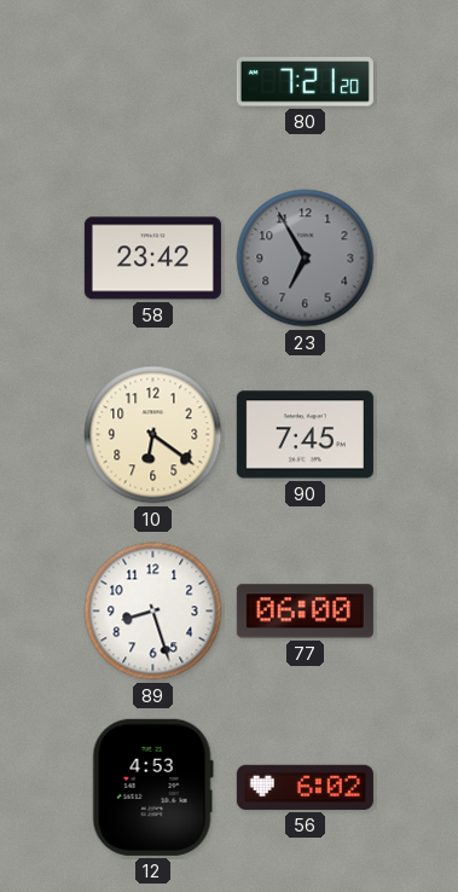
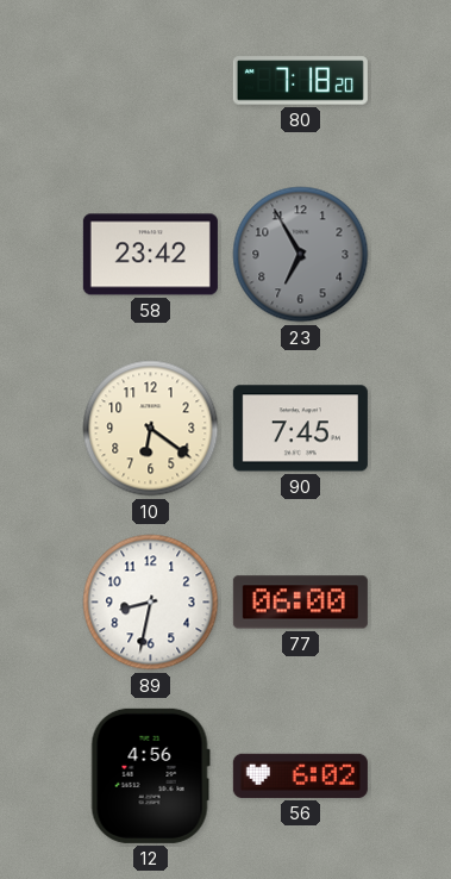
80: 7:21 -> 7:18 (300, 81)
89: 8:27 -> 8:32 (151, 603)
12: 4:53 -> 4:56 (150, 775)
